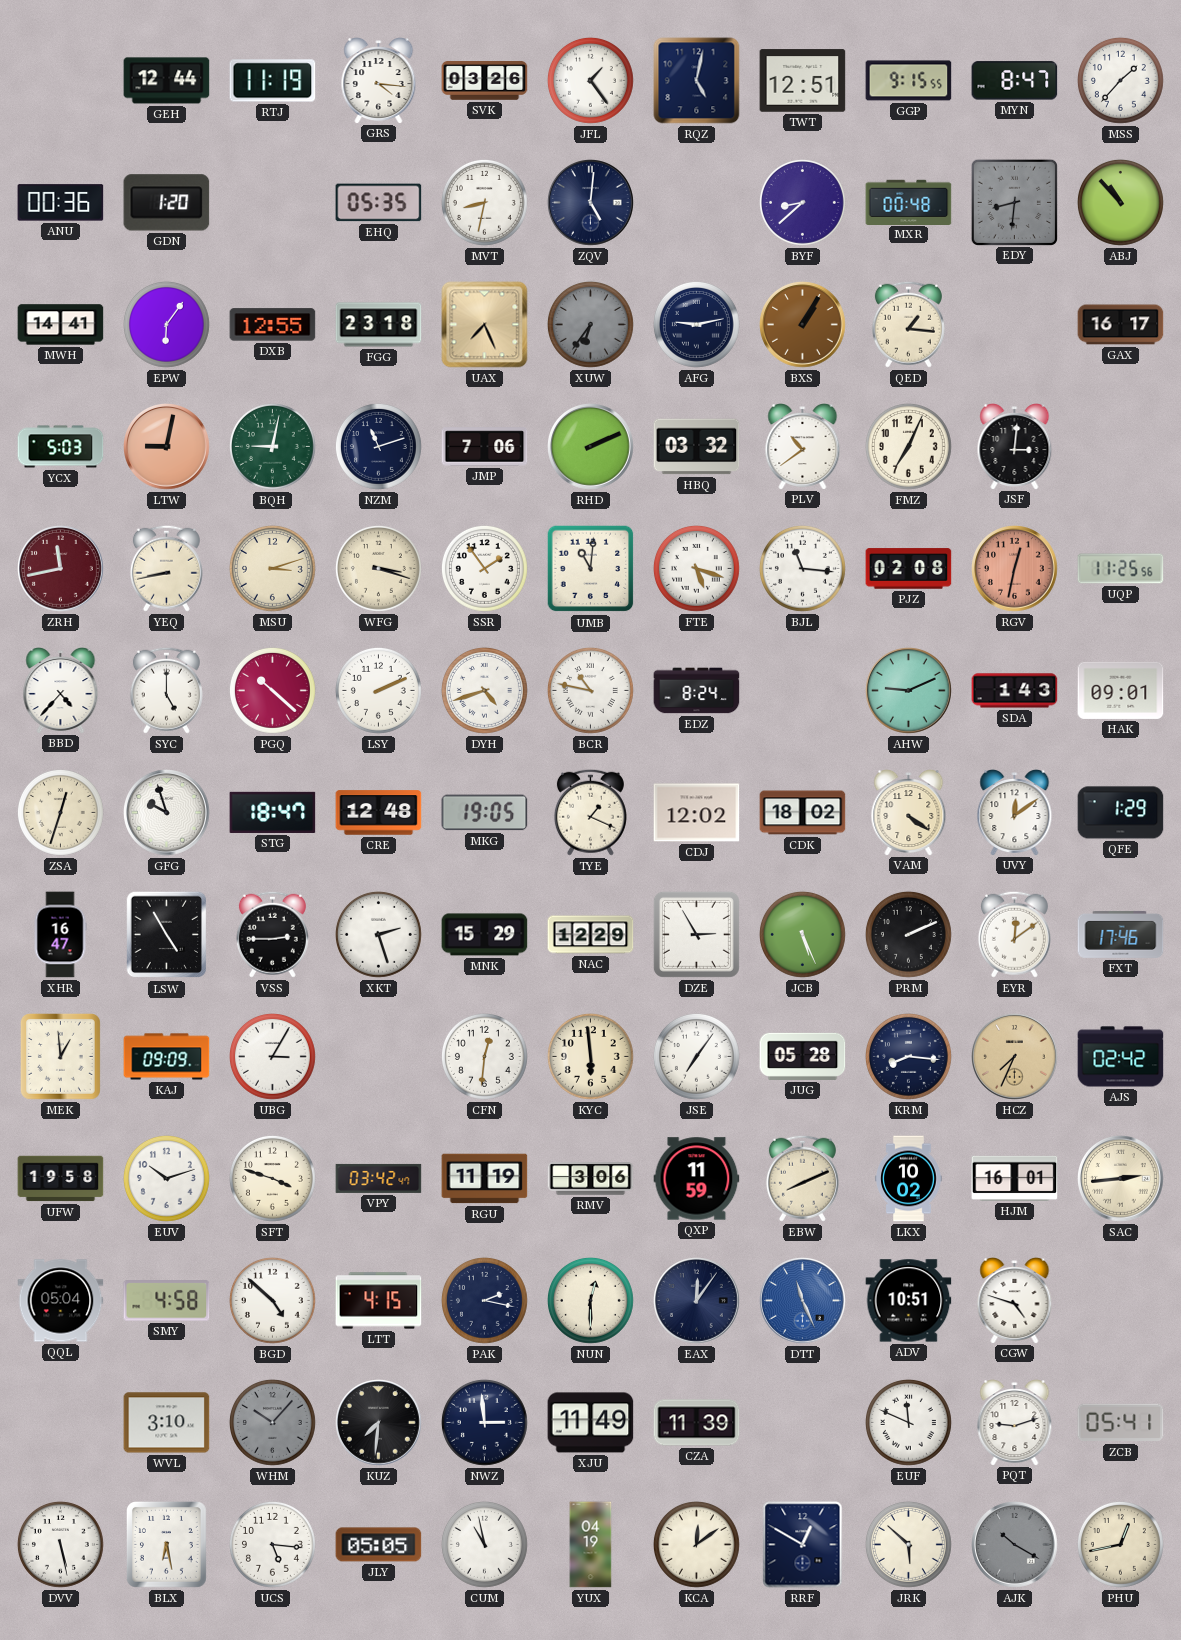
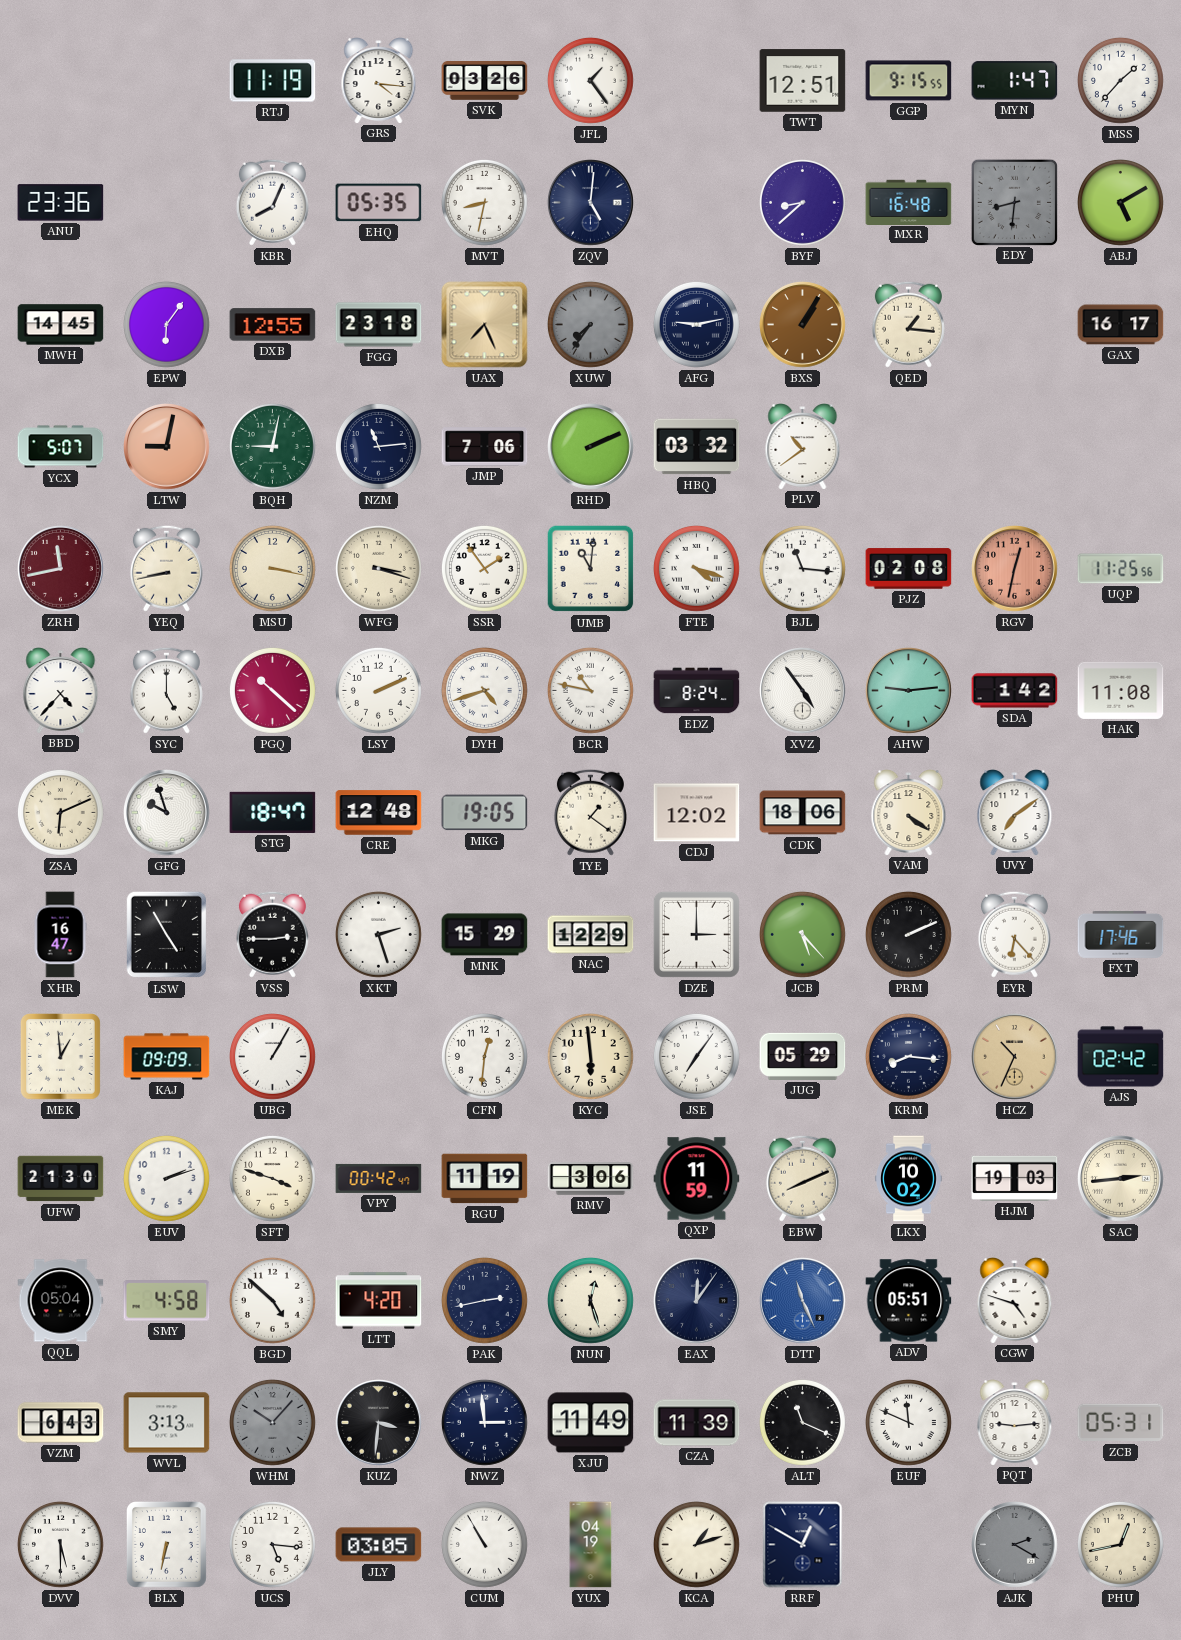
GEH: 12:44 -> none (167, 81)
RQZ: 5:02 -> none (697, 81)
MYN: 8:47 -> 1:47 (1015, 81)
ANU: 00:36 -> 23:36 (61, 203)
GDN: 1:20 -> none (167, 203)
KBR: none -> 8:04 (272, 202)
MXR: 00:48 -> 16:48 (909, 202)
ABJ: 10:53 -> 5:10 (1120, 202)
MWH: 14:41 -> 14:45 (61, 325)
XUW: 6:36 -> 7:36 (590, 324)
YCX: 5:03 -> 5:07 (61, 447)
NZM: 11:12 -> 11:14 (378, 446)
FMZ: 7:04 -> none (908, 446)
JSF: 3:01 -> none (1015, 447)
MSU: 3:12 -> 3:17 (272, 568)
FTE: 5:18 -> 4:18 (696, 568)
XVZ: none -> 4:54 (803, 691)
AHW: 9:11 -> 9:14 (909, 691)
SDA: 1:43 -> 1:42 (1015, 691)
HAK: 09:01 -> 11:08 (1121, 690)
ZSA: 12:33 -> 6:11 (60, 812)
TYE: 1:19 -> 1:21 (590, 812)
CDK: 18:02 -> 18:06 (803, 813)
UVY: 12:09 -> 7:09 (1015, 813)
QFE: 1:29 -> none (1121, 813)
DZE: 2:55 -> 3:00 (696, 934)
JCB: 5:26 -> 5:23 (802, 934)
EYR: 12:09 -> 6:23 (1014, 934)
UBG: 3:05 -> 1:05 (272, 1056)
JUG: 05:28 -> 05:29 (803, 1056)
HCZ: 7:34 -> 10:34 (1015, 1057)
UFW: 19:58 -> 21:30 (61, 1179)
EUV: 10:12 -> 2:12 (166, 1178)
VPY: 03:42 -> 00:42 (379, 1178)
HJM: 16:01 -> 19:03 (1015, 1178)
LTT: 4:15 -> 4:20 (379, 1301)
PAK: 2:17 -> 2:43 (484, 1300)
NUN: 12:30 -> 12:27 (590, 1300)
ADV: 10:51 -> 05:51 (909, 1301)
VZM: none -> 6:43 (61, 1423)
WVL: 3:10 -> 3:13 (167, 1423)
KUZ: 7:31 -> 3:31 (379, 1423)
ALT: none -> 11:19 (802, 1422)
PQT: 9:12 -> 9:14 (1015, 1423)
ZCB: 05:41 -> 05:31 (1121, 1423)
DVV: 5:28 -> 5:30 (60, 1544)
BLX: 6:28 -> 6:32 (166, 1545)
JLY: 05:05 -> 03:05 (379, 1545)
CUM: 10:58 -> 10:55 (484, 1544)
KCA: 12:09 -> 1:12 (696, 1544)
JRK: 5:52 -> none (908, 1544)
AJK: 10:20 -> 2:20 (1015, 1545)
